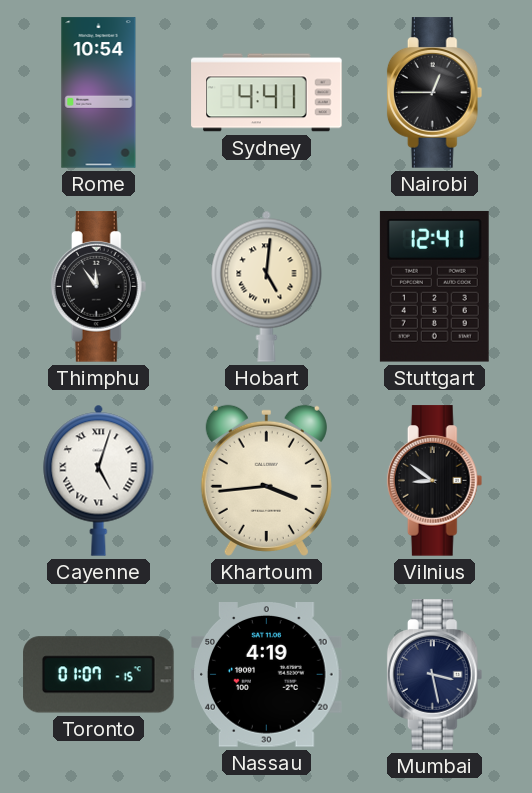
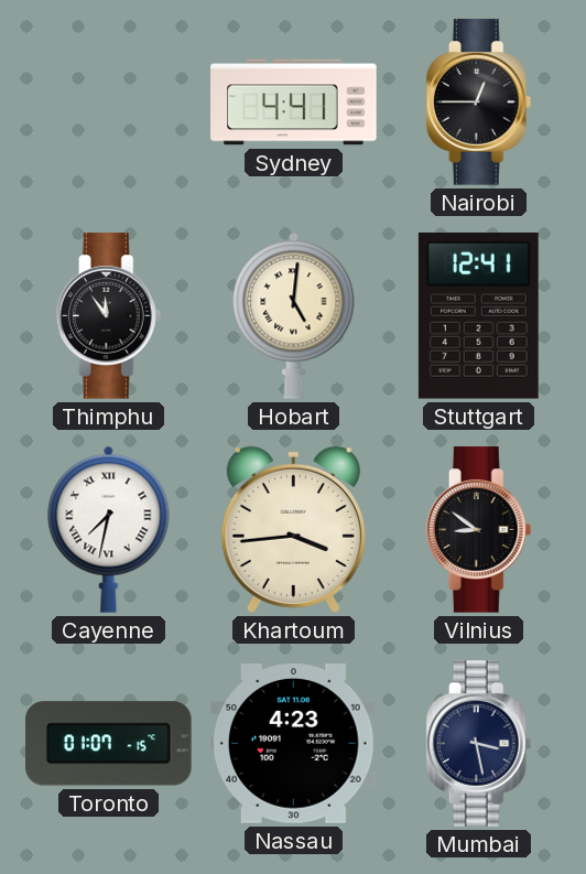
Rome: 10:54 -> none (99, 93)
Cayenne: 5:03 -> 7:32 (109, 529)
Nassau: 4:19 -> 4:23 (294, 744)
